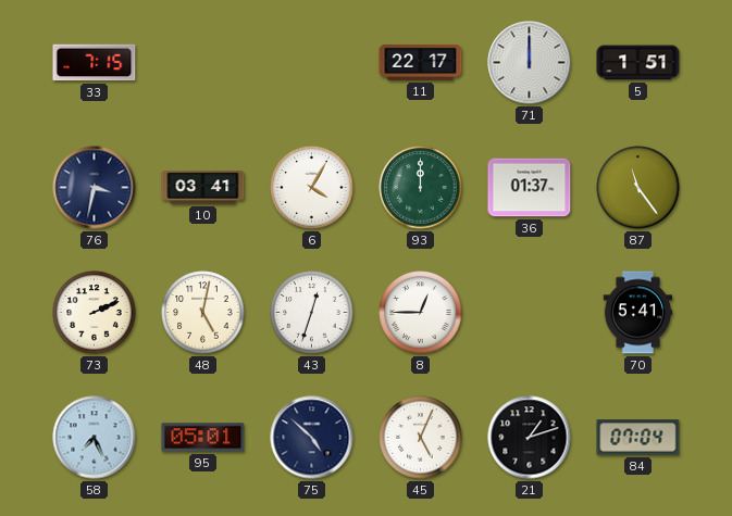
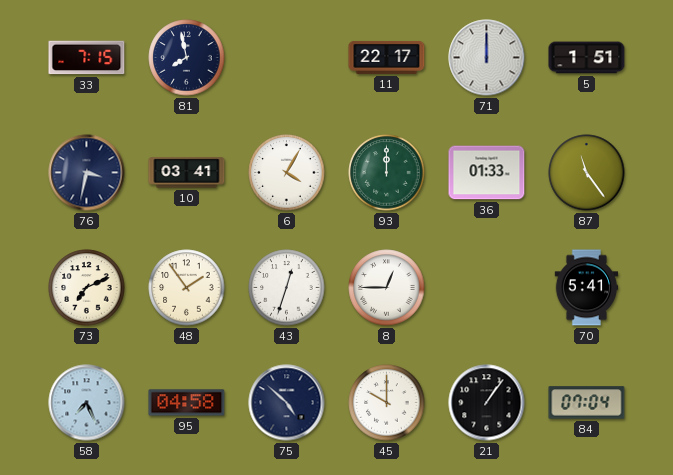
81: none -> 7:58 (187, 58)
36: 01:37 -> 01:33 (487, 173)
73: 2:11 -> 7:11 (87, 288)
48: 5:02 -> 1:54 (187, 288)
95: 05:01 -> 04:58 (187, 403)
45: 5:04 -> 10:00 (387, 403)
21: 1:12 -> 1:06 (487, 403)
